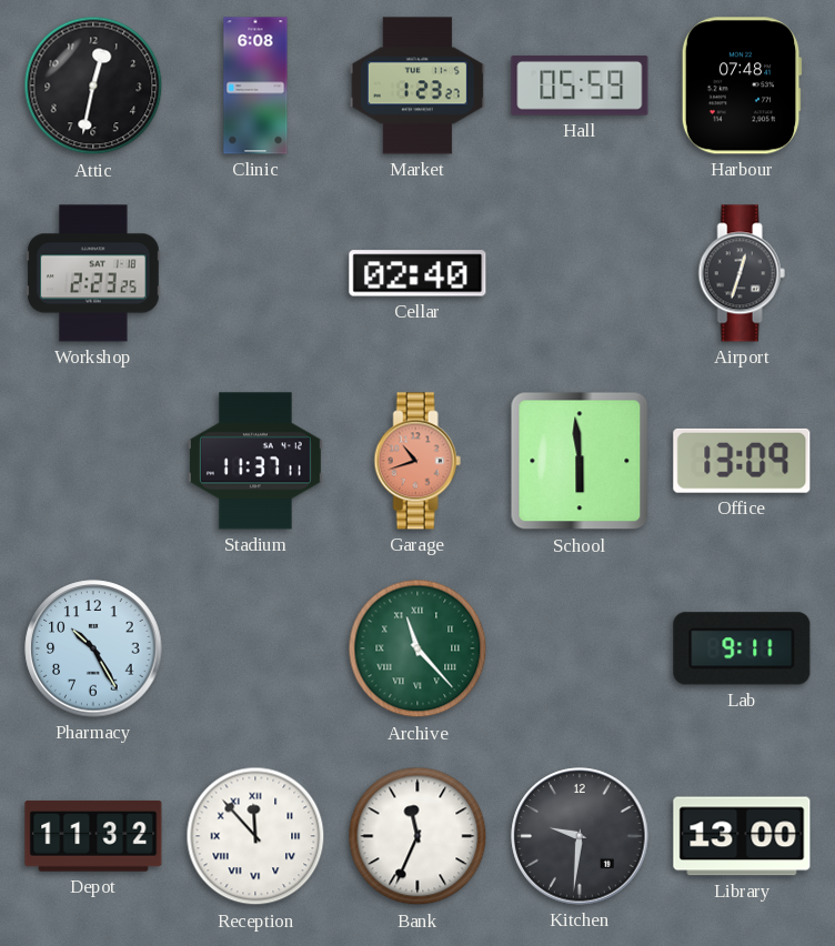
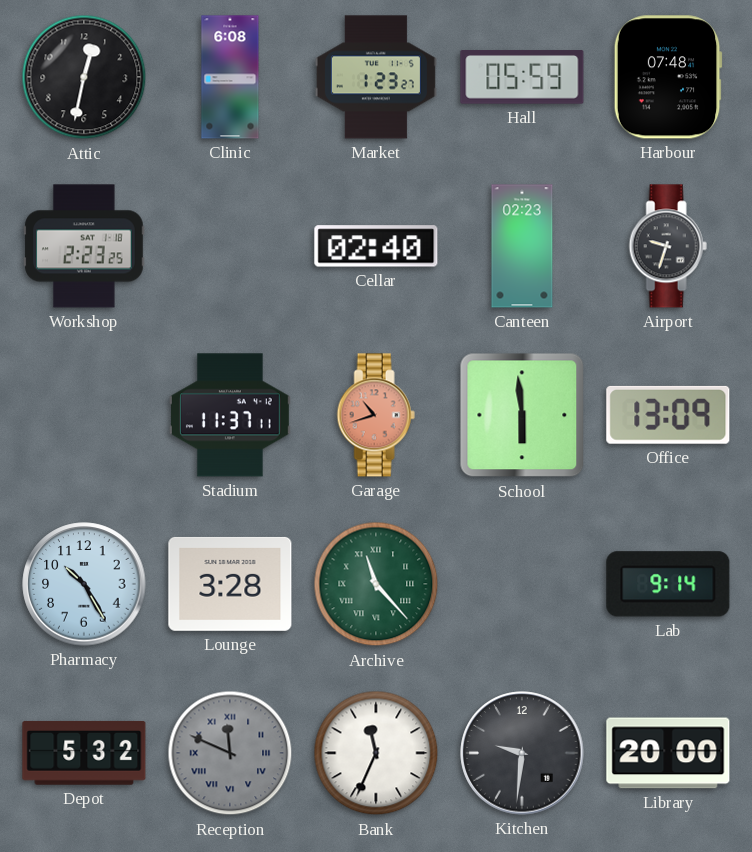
Canteen: none -> 02:23 (522, 246)
Airport: 12:33 -> 9:33 (668, 246)
Lounge: none -> 3:28 (230, 584)
Lab: 9:11 -> 9:14 (668, 584)
Depot: 11:32 -> 5:32 (84, 753)
Reception: 11:53 -> 11:49 (230, 753)
Reception dial: white -> grey (230, 753)
Library: 13:00 -> 20:00 (668, 753)
